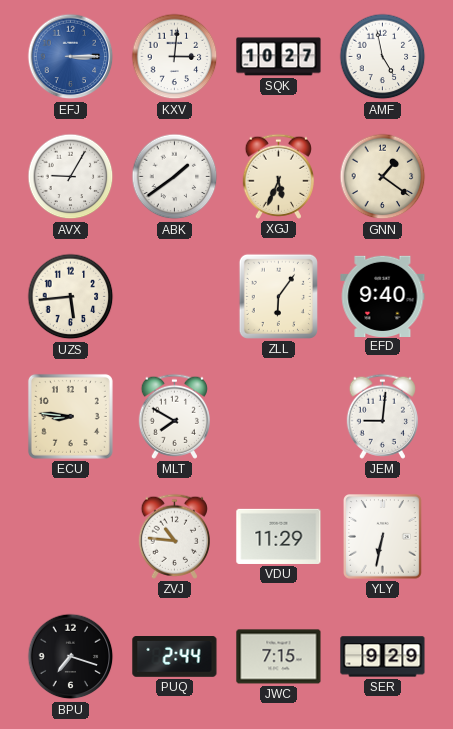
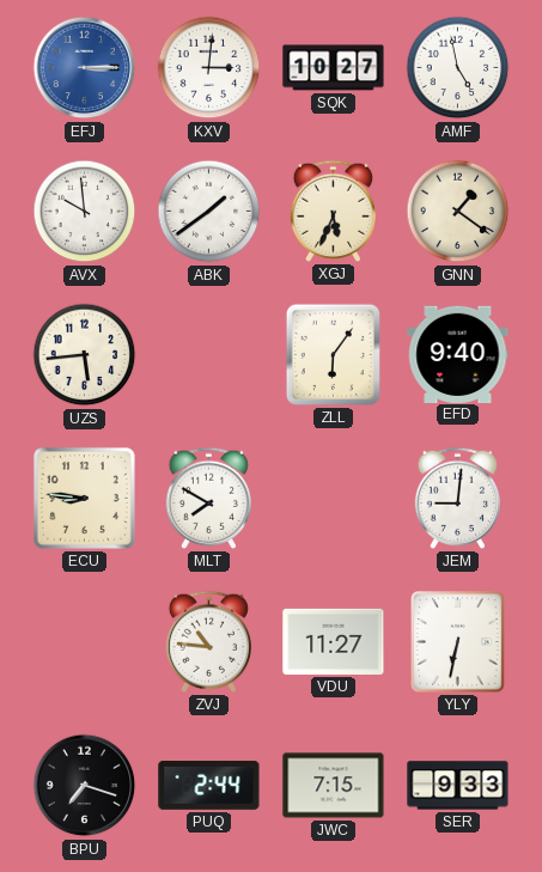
AVX: 9:05 -> 9:59 (85, 212)
VDU: 11:29 -> 11:27 (334, 641)
SER: 9:29 -> 9:33 (458, 786)
